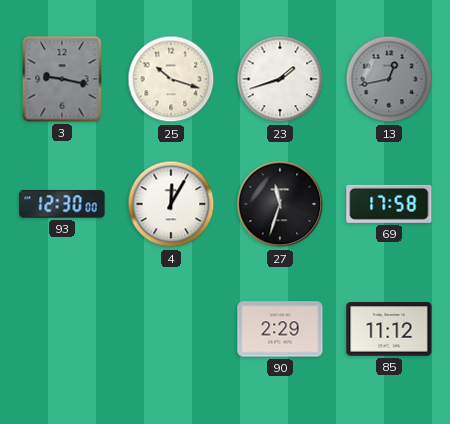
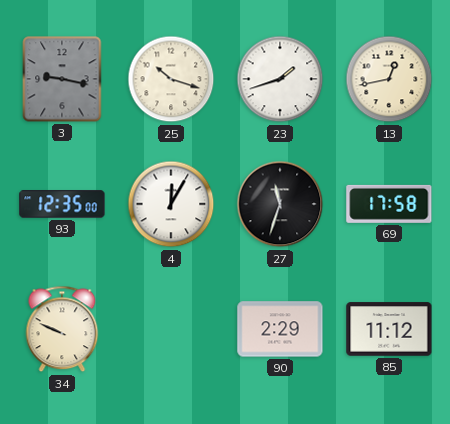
13 dial: grey -> cream (389, 79)
93: 12:30 -> 12:35 (62, 204)
34: none -> 9:49 (62, 329)
